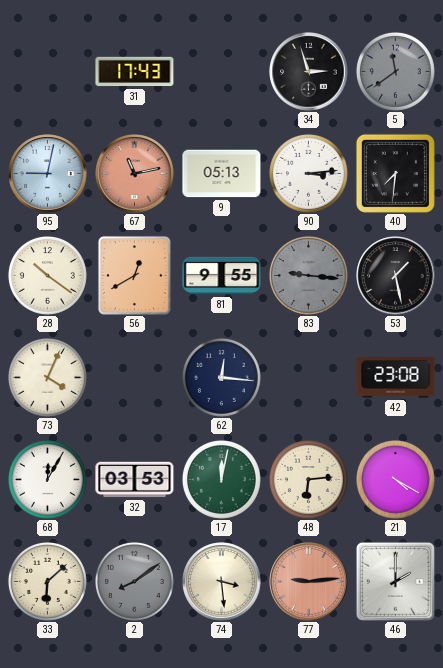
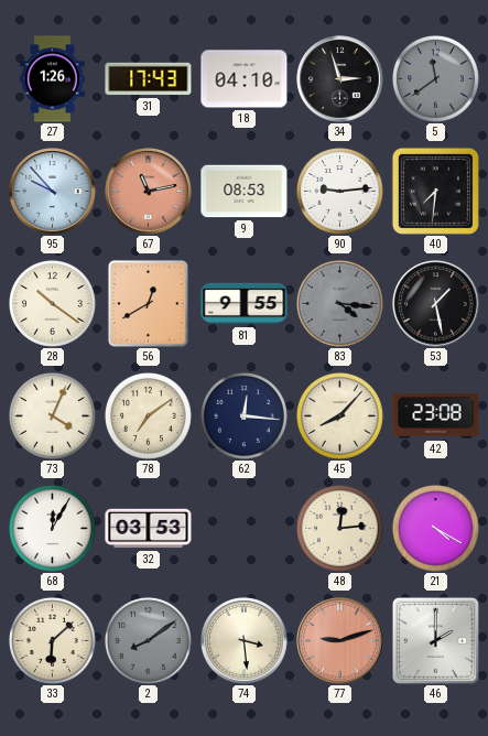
27: none -> 1:26 (53, 79)
18: none -> 04:10 (245, 79)
95: 9:02 -> 9:53 (53, 192)
9: 05:13 -> 08:53 (245, 192)
90: 3:14 -> 9:14 (339, 191)
83: 9:16 -> 4:16 (339, 303)
78: none -> 7:09 (148, 415)
45: none -> 8:07 (339, 415)
17: 12:02 -> none (221, 479)
48: 6:14 -> 12:14 (339, 528)
77: 9:14 -> 9:12 (340, 641)
